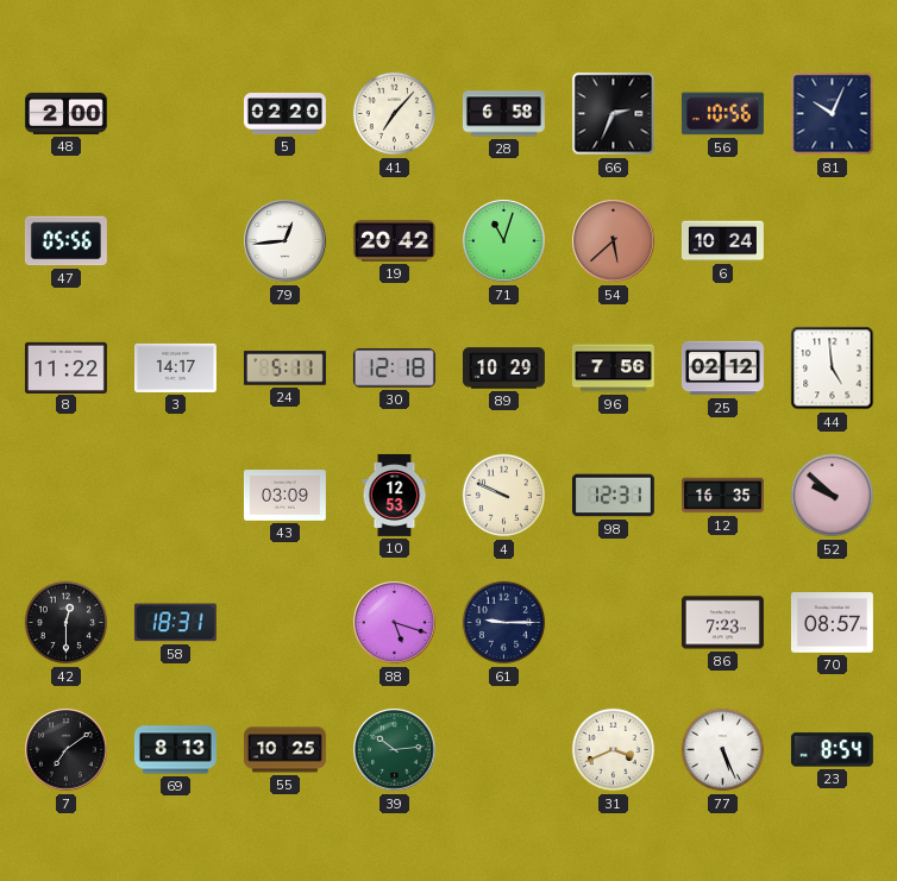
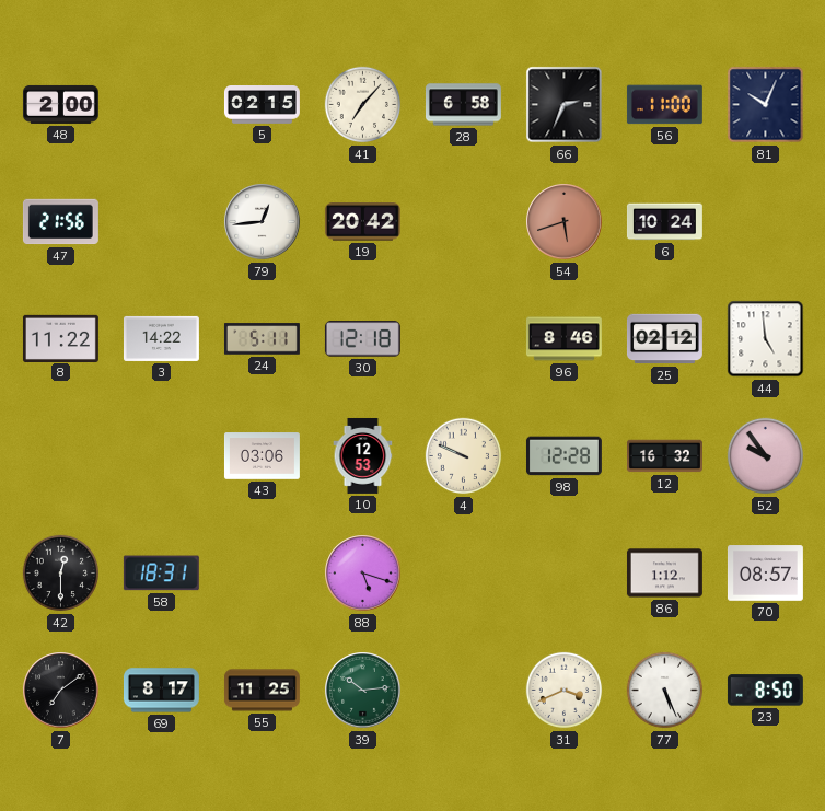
5: 02:20 -> 02:15 (262, 105)
56: 10:56 -> 11:00 (664, 105)
47: 05:56 -> 21:56 (60, 222)
71: 11:03 -> none (504, 241)
54: 5:38 -> 5:42 (565, 222)
3: 14:17 -> 14:22 (161, 338)
89: 10:29 -> none (503, 369)
96: 7:56 -> 8:46 (563, 339)
43: 03:09 -> 03:06 (262, 456)
98: 12:31 -> 12:28 (563, 456)
12: 16:35 -> 16:32 (664, 456)
52: 9:52 -> 9:54 (766, 456)
61: 9:15 -> none (504, 623)
86: 7:23 -> 1:12 (664, 574)
69: 8:13 -> 8:17 (161, 691)
55: 10:25 -> 11:25 (262, 691)
23: 8:54 -> 8:50 (765, 691)
